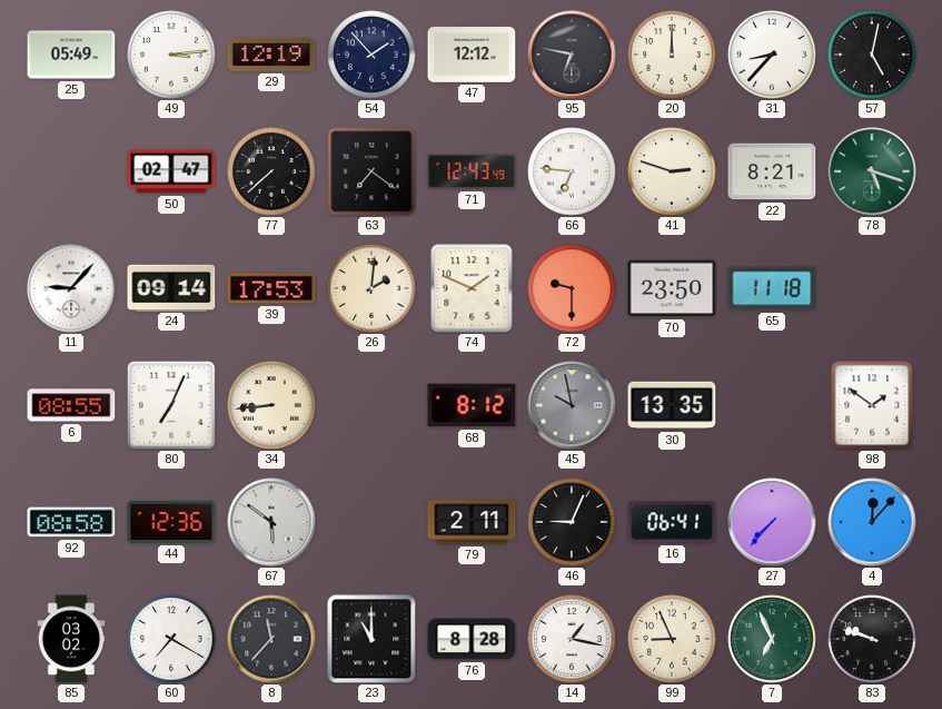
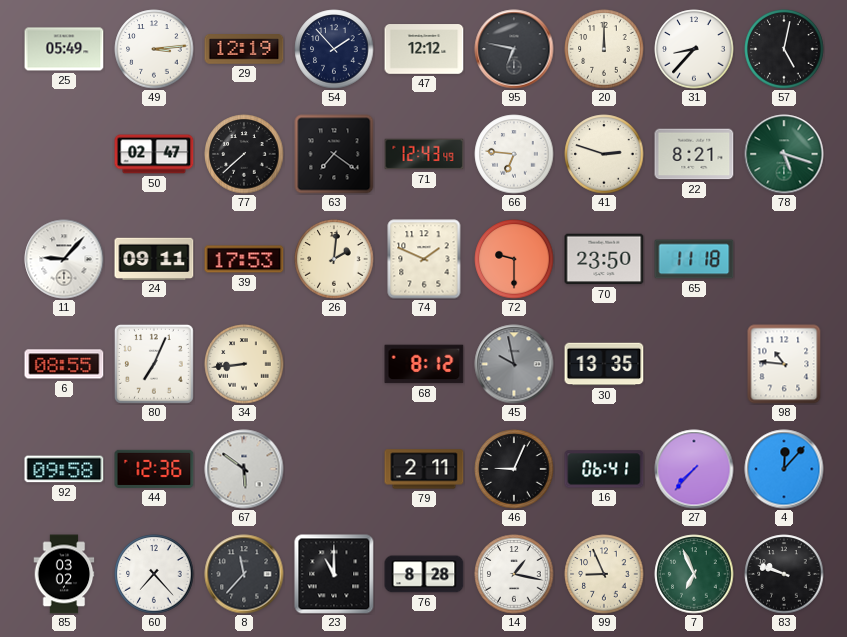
24: 09:14 -> 09:11 (154, 258)
98: 1:51 -> 10:46 (784, 364)
92: 08:58 -> 09:58 (64, 469)
60: 7:20 -> 7:23 (154, 574)
